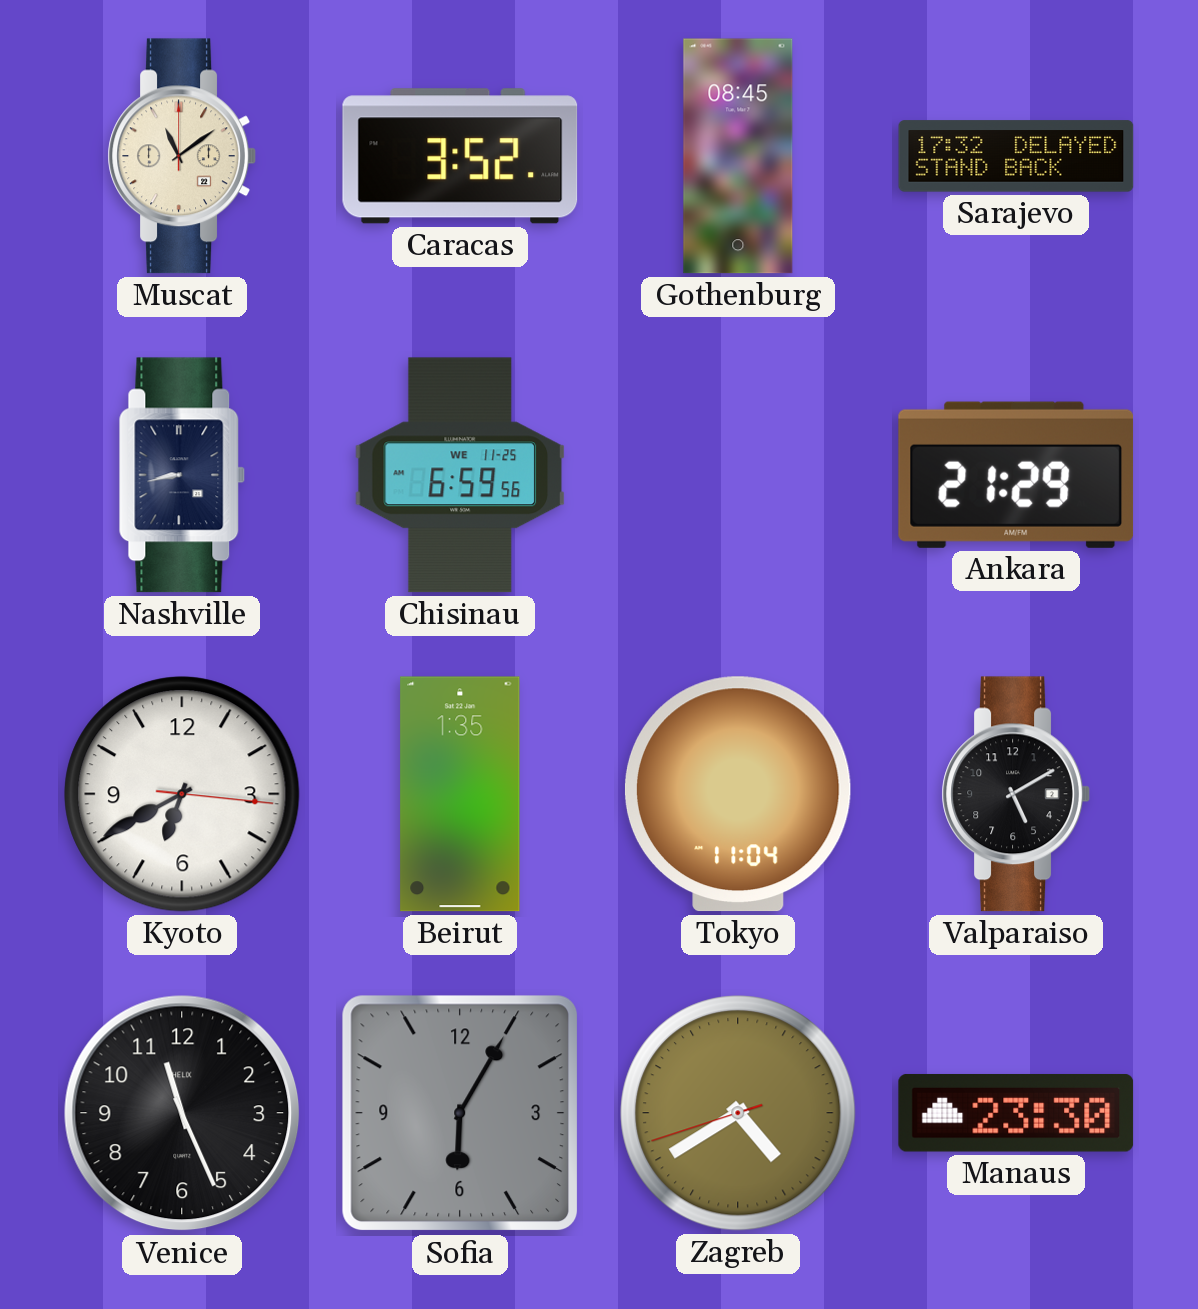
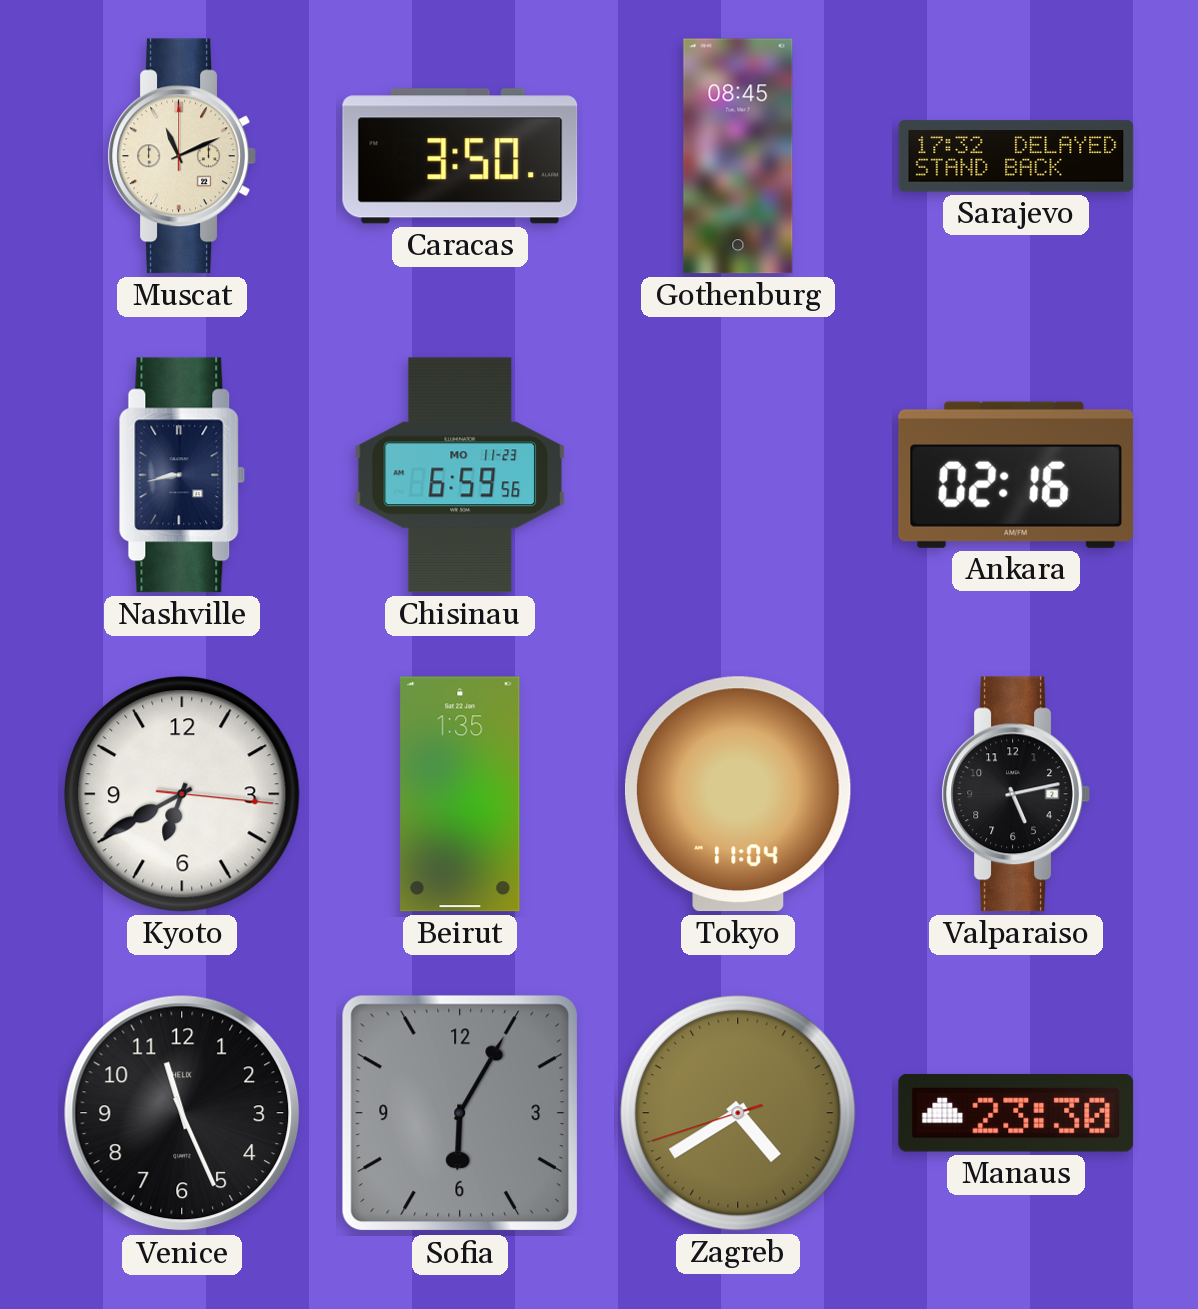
Muscat: 11:09 -> 11:11 (182, 156)
Caracas: 3:52 -> 3:50 (460, 156)
Chisinau date: WE 11-25 -> MO 11-23 (460, 475)
Ankara: 21:29 -> 02:16 (1016, 475)
Valparaiso: 5:10 -> 5:13 (1016, 794)
